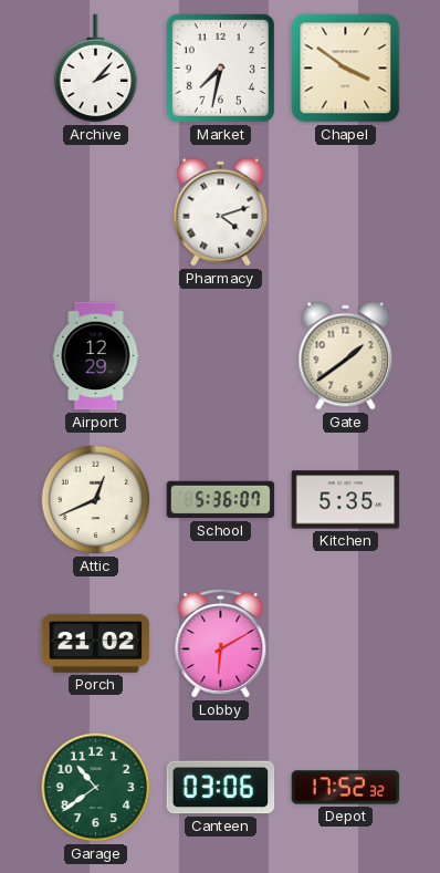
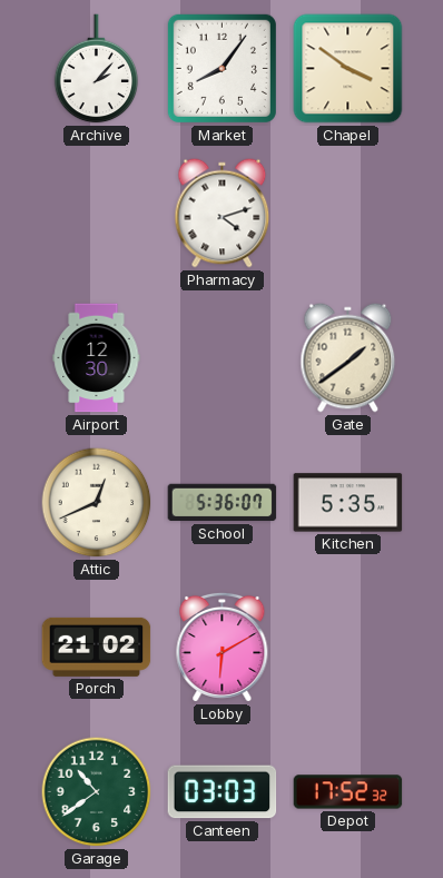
Market: 7:32 -> 8:06 (221, 68)
Airport: 12:29 -> 12:30 (97, 358)
Canteen: 03:06 -> 03:03 (223, 792)
